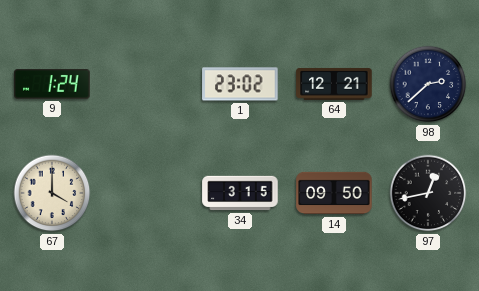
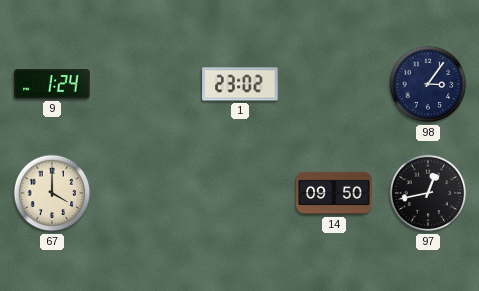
64: 12:21 -> none (334, 84)
98: 2:38 -> 3:06 (428, 84)
34: 3:15 -> none (240, 193)
